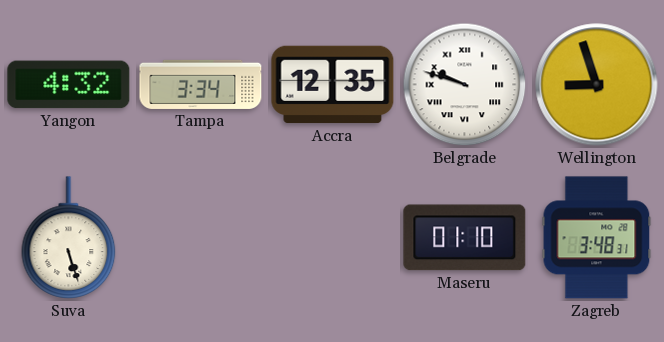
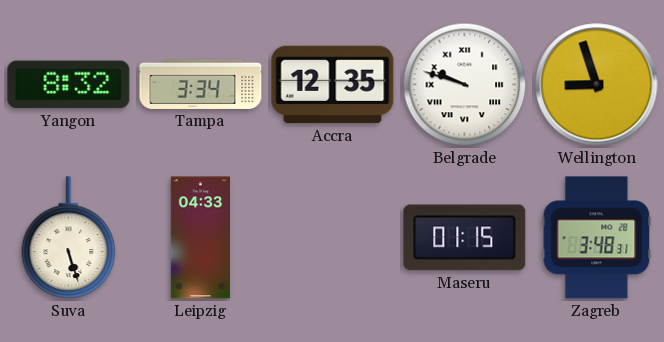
Yangon: 4:32 -> 8:32 (69, 85)
Leipzig: none -> 04:33 (200, 238)
Maseru: 01:10 -> 01:15 (465, 238)
